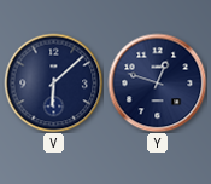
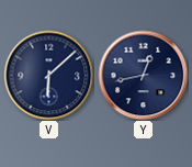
Y: 12:48 -> 12:43 (143, 75)
